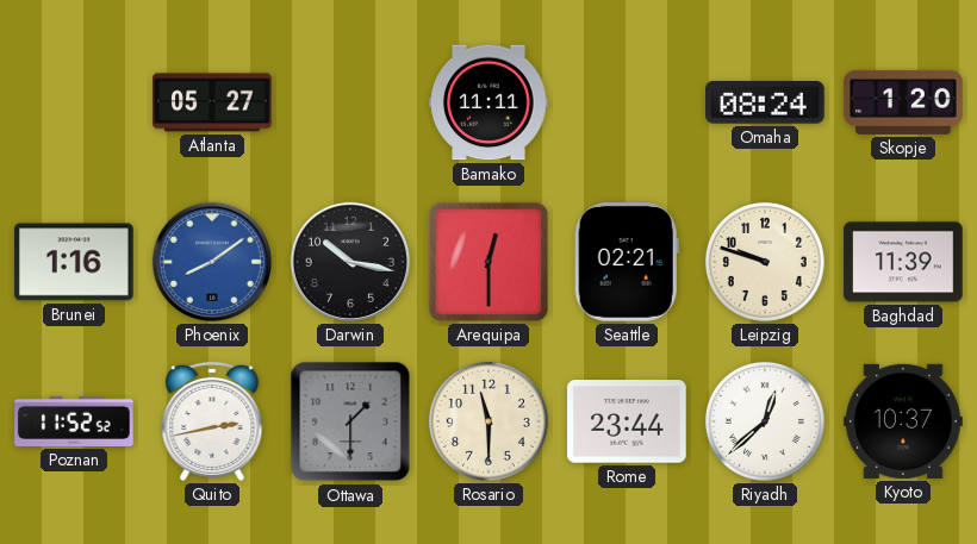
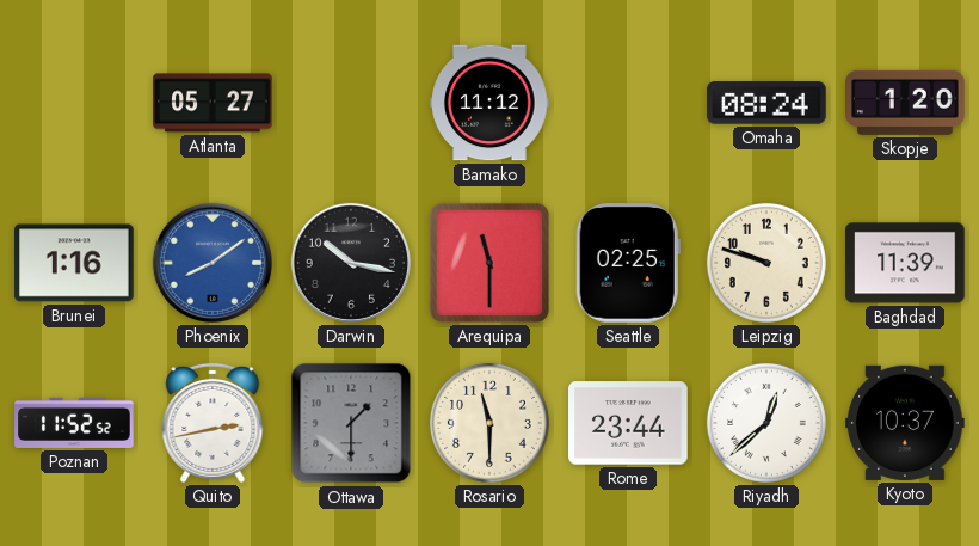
Bamako: 11:11 -> 11:12 (489, 103)
Arequipa: 12:30 -> 11:30 (489, 263)
Seattle: 02:21 -> 02:25 (628, 263)
